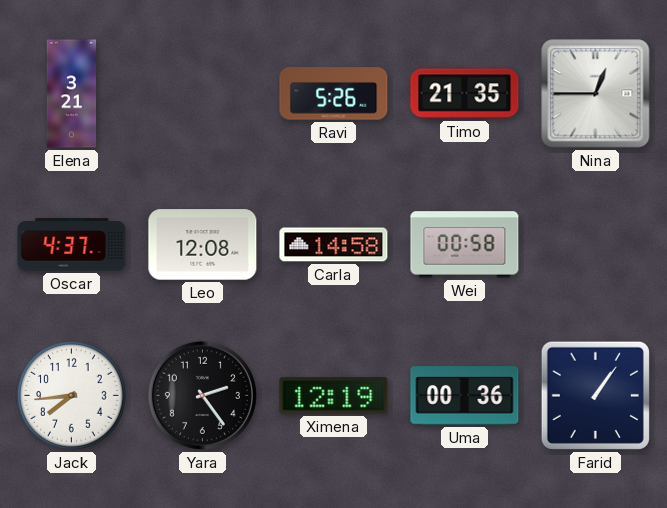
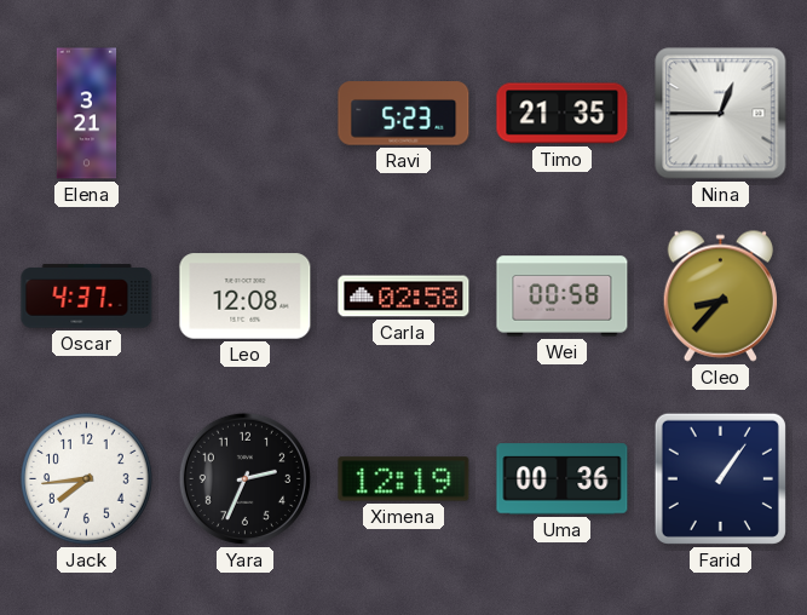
Ravi: 5:26 -> 5:23 (404, 114)
Carla: 14:58 -> 02:58 (404, 297)
Cleo: none -> 8:37 (720, 295)
Yara: 2:24 -> 2:34 (244, 478)
